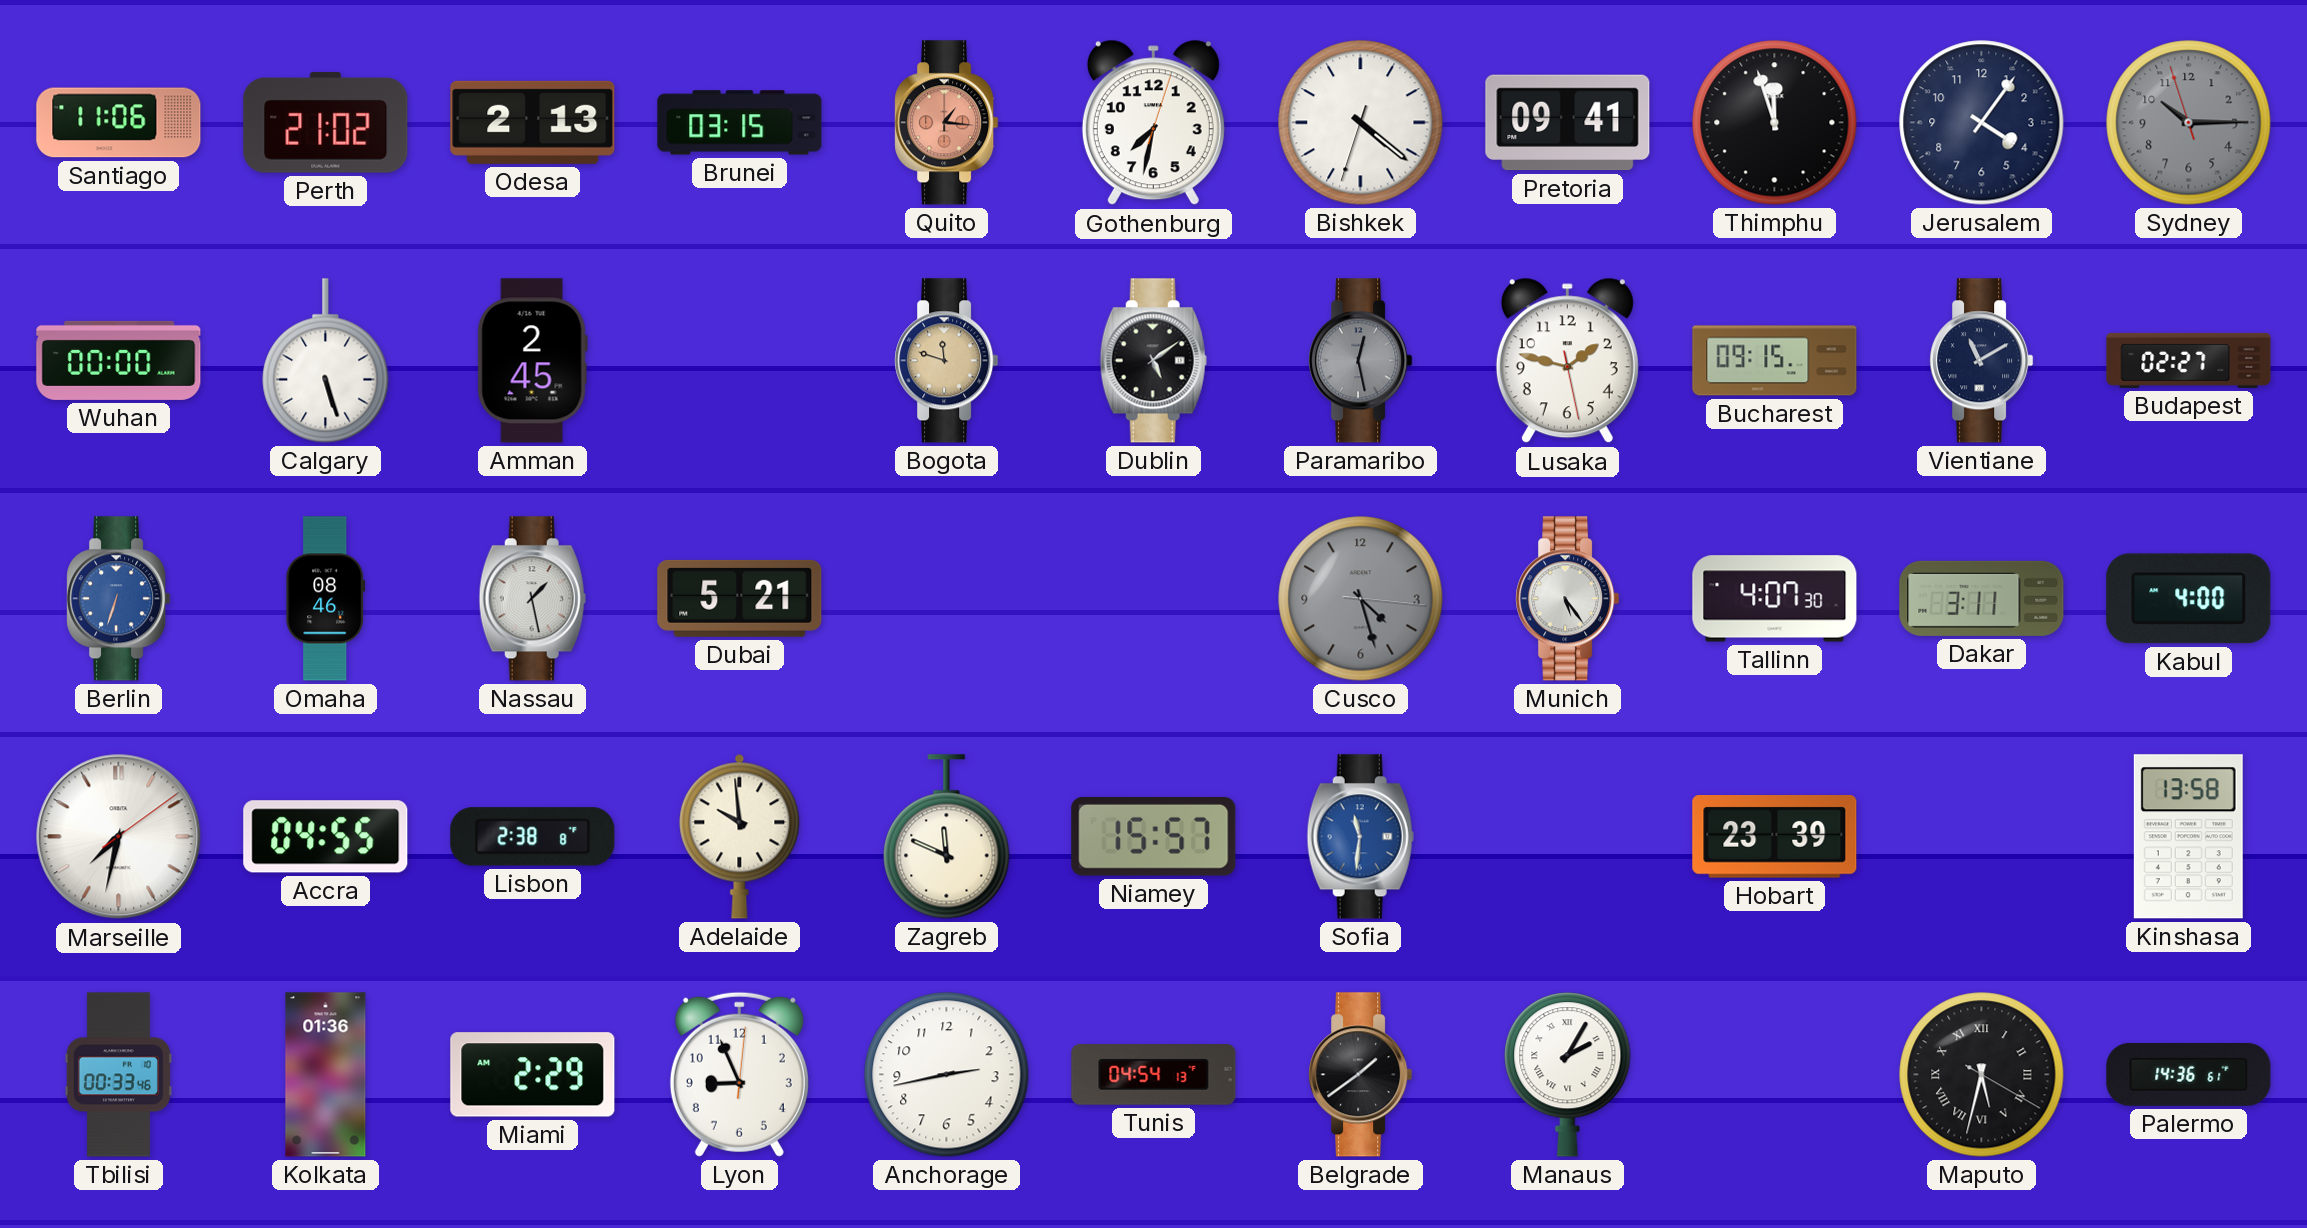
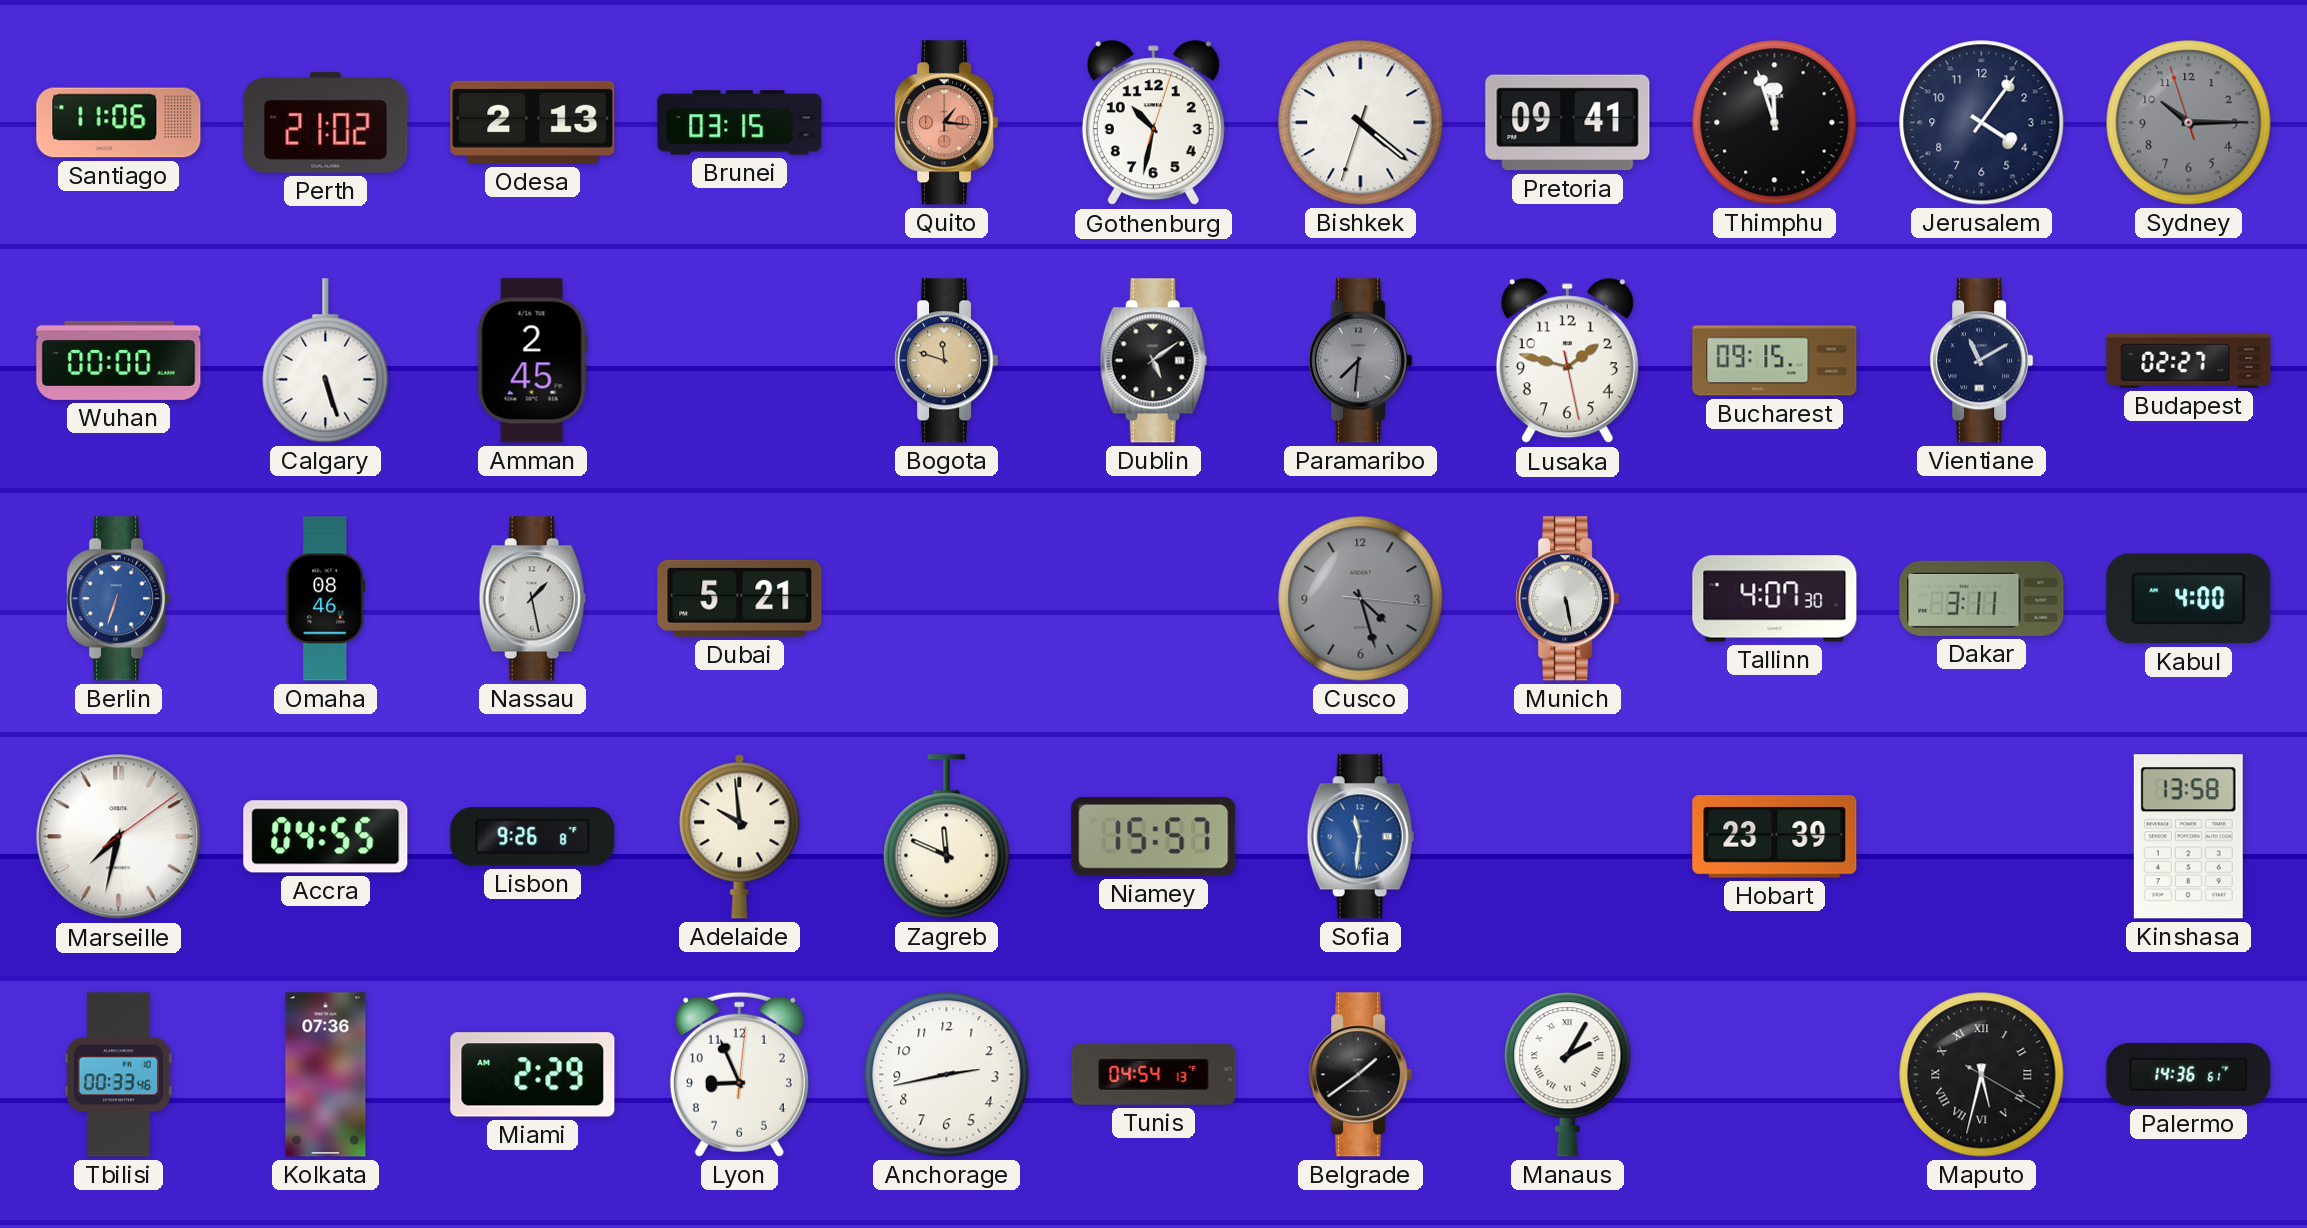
Gothenburg: 7:32 -> 10:32 (1153, 123)
Paramaribo: 12:28 -> 7:31 (1361, 361)
Munich: 5:24 -> 5:28 (1568, 599)
Lisbon: 2:38 -> 9:26 (533, 837)
Kolkata: 01:36 -> 07:36 (326, 1075)
